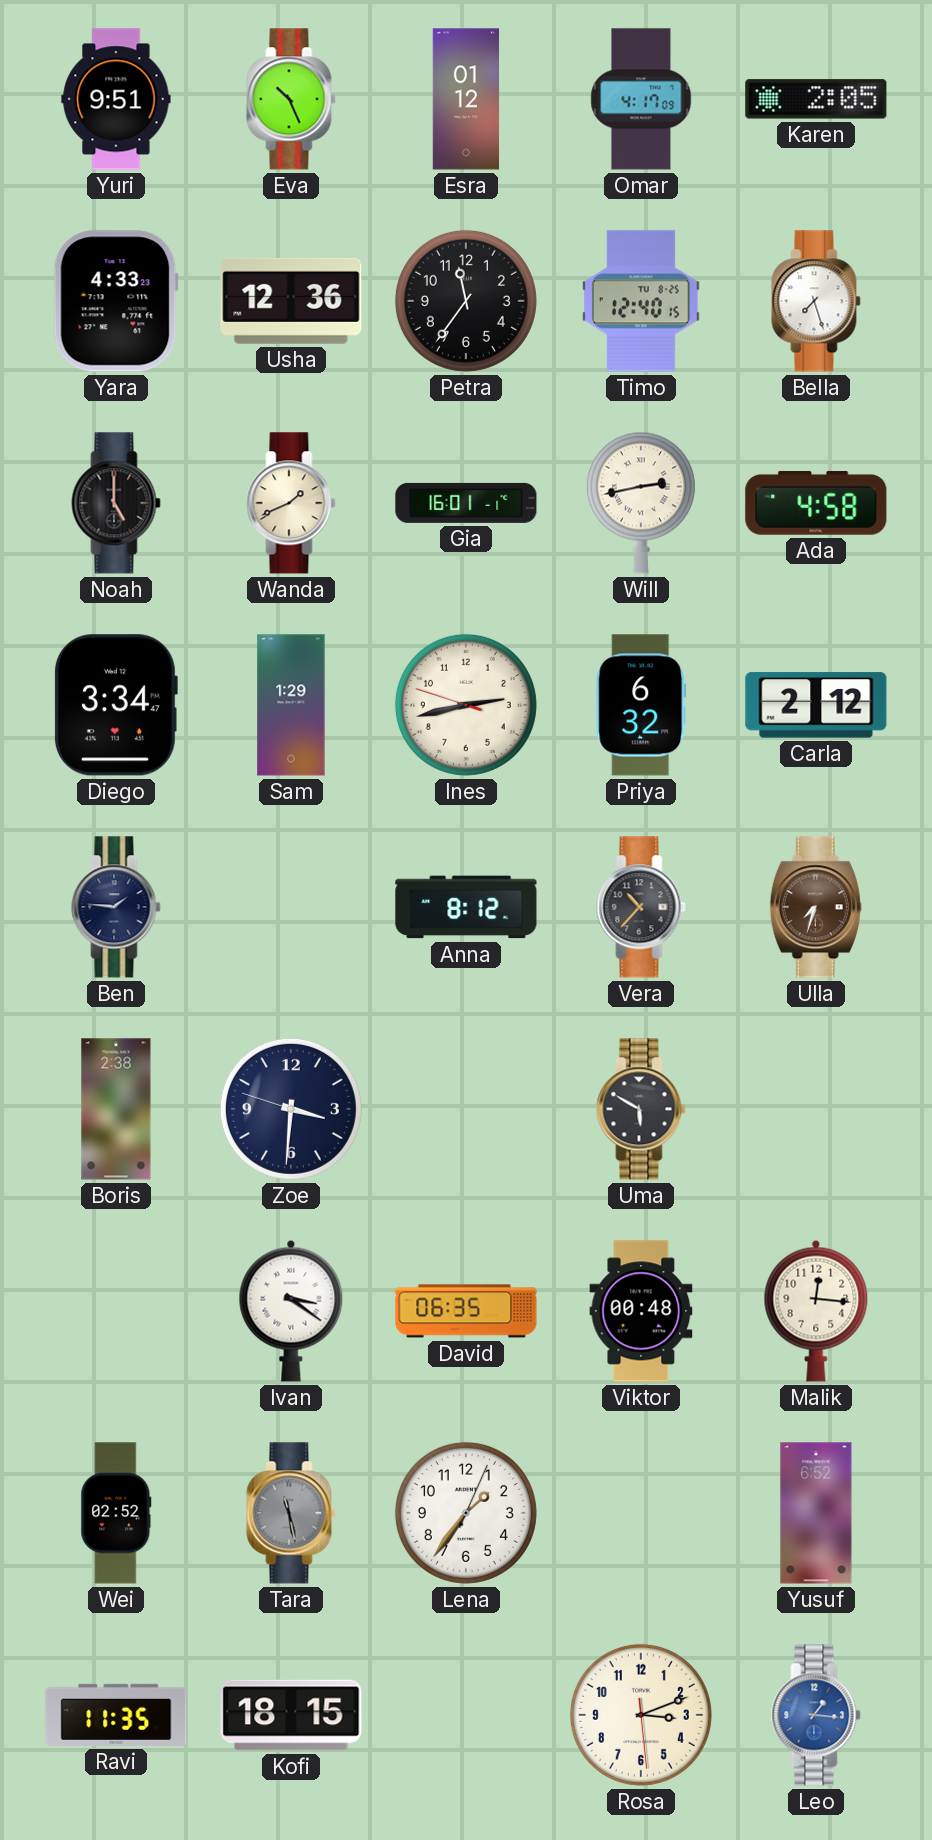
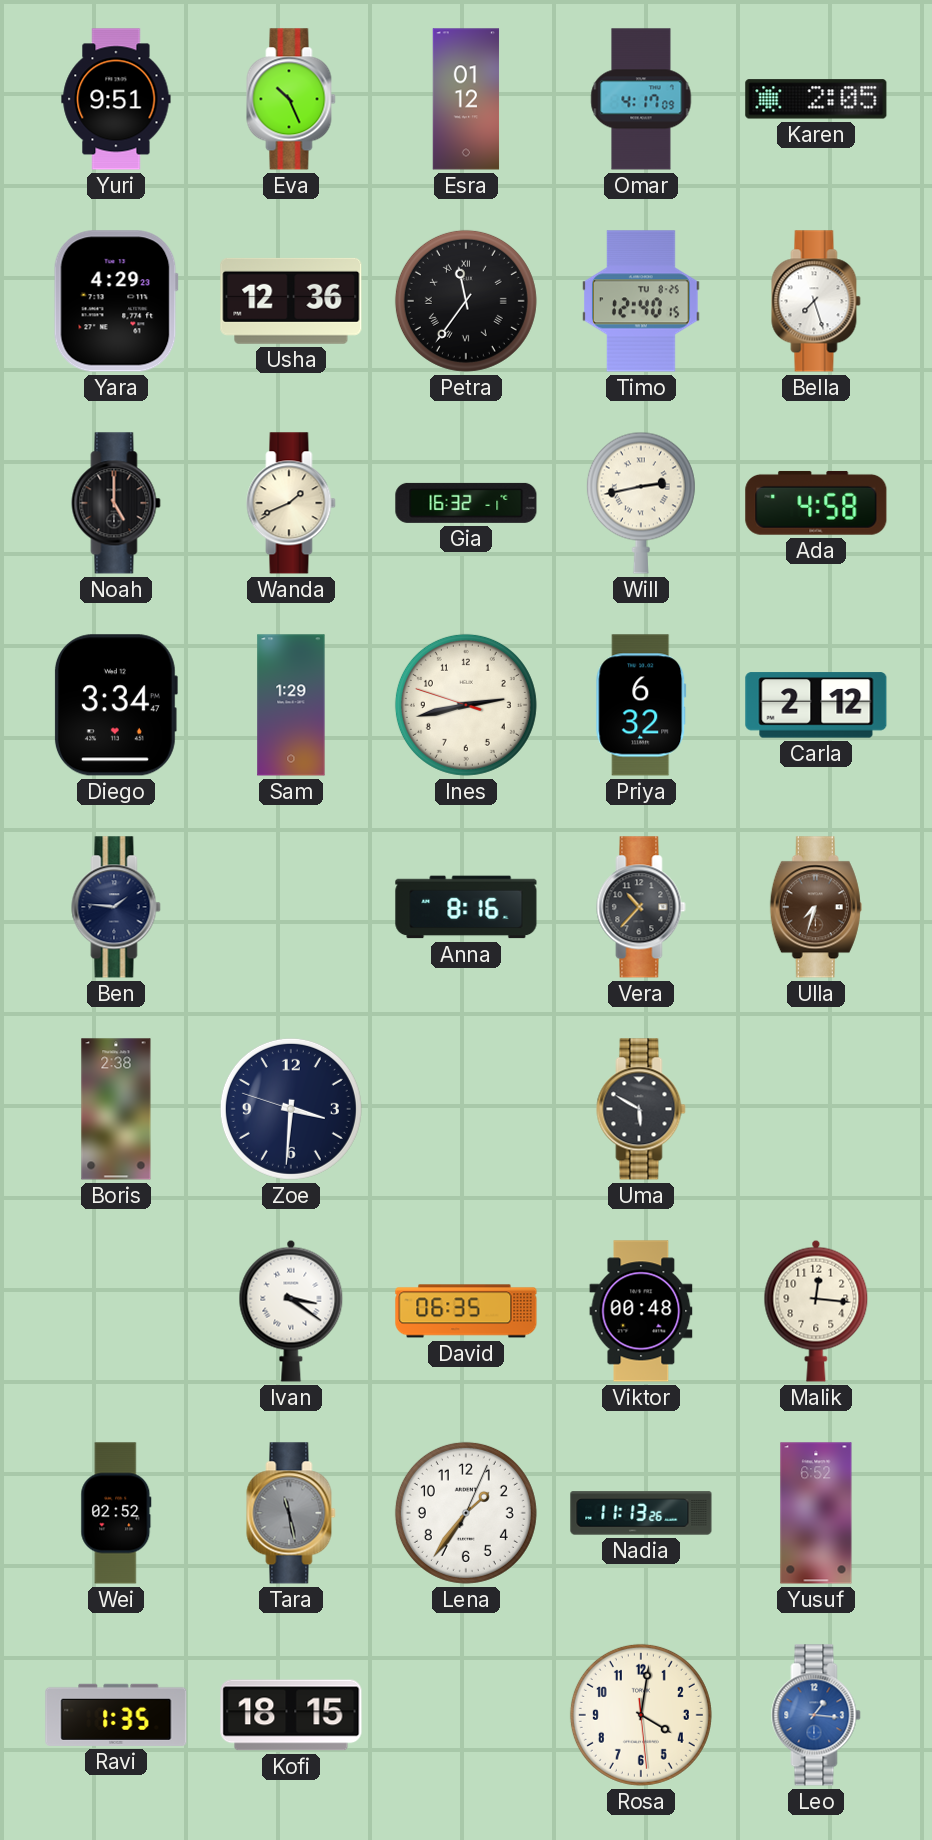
Yara: 4:33 -> 4:29 (116, 301)
Petra numerals: Arabic -> Roman (466, 301)
Gia: 16:01 -> 16:32 (466, 503)
Anna: 8:12 -> 8:16 (466, 907)
Nadia: none -> 11:13 (641, 1513)
Ravi: 11:35 -> 1:35 (116, 1715)
Rosa: 3:11 -> 4:01 (641, 1715)
